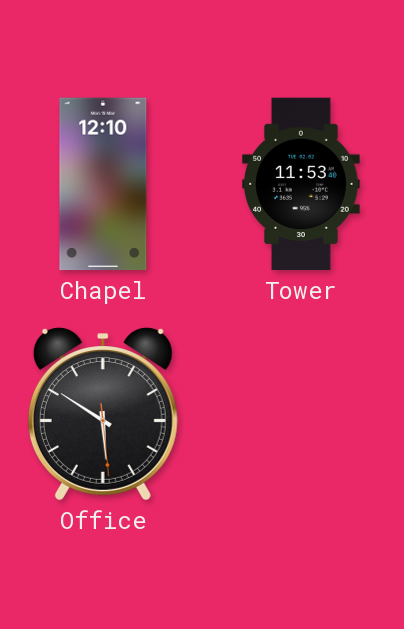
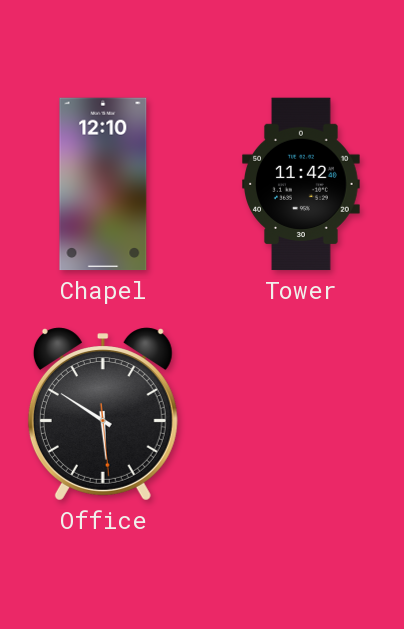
Tower: 11:53 -> 11:42 (301, 184)
